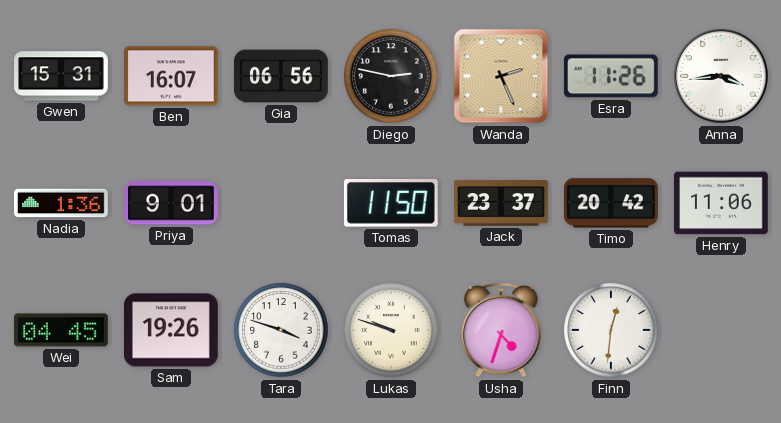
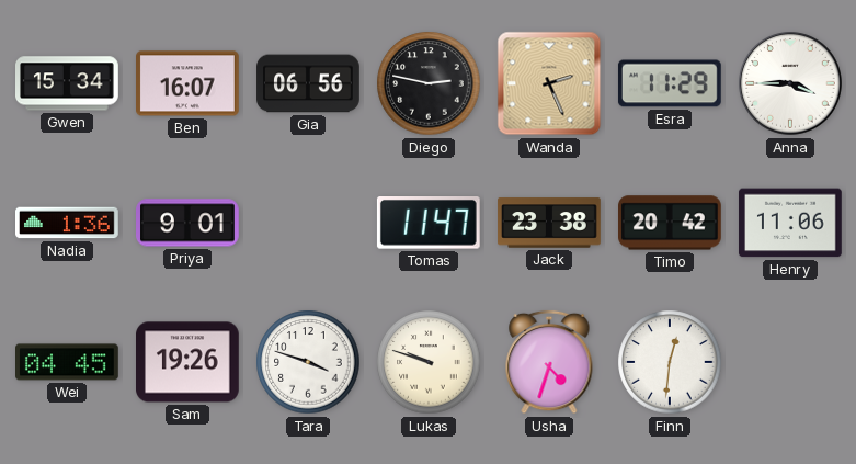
Gwen: 15:31 -> 15:34 (68, 83)
Esra: 11:26 -> 11:29 (670, 83)
Anna: 3:44 -> 3:45 (790, 83)
Tomas: 11:50 -> 11:47 (429, 224)
Jack: 23:37 -> 23:38 (549, 223)
